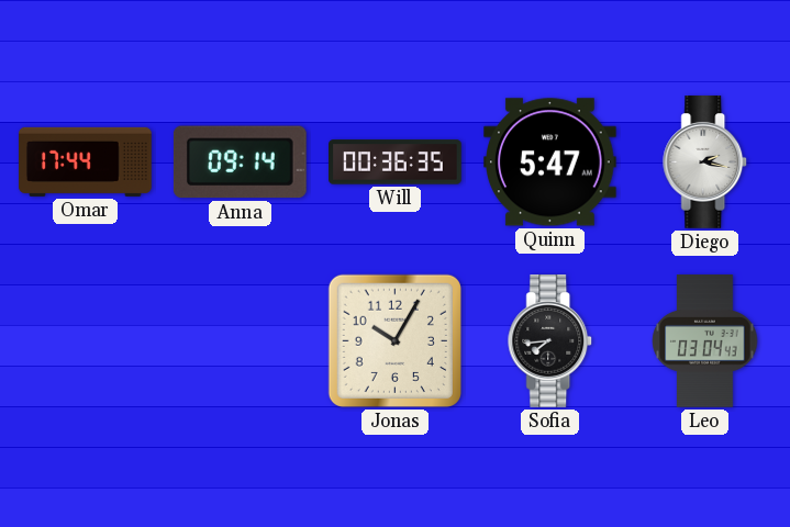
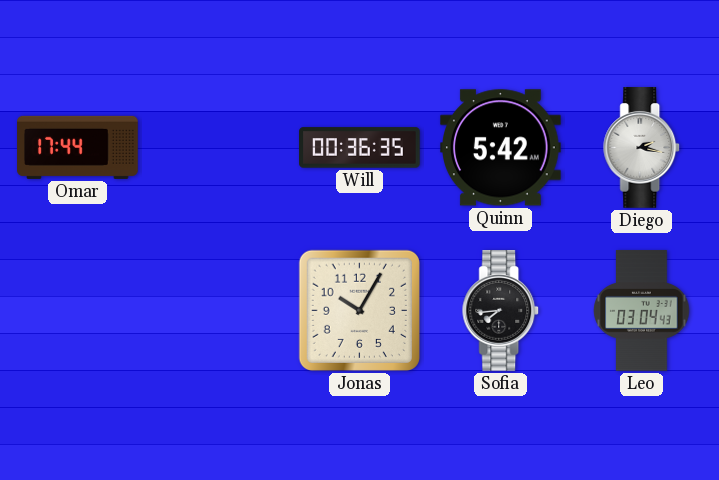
Anna: 09:14 -> none (240, 162)
Quinn: 5:47 -> 5:42 (501, 148)
